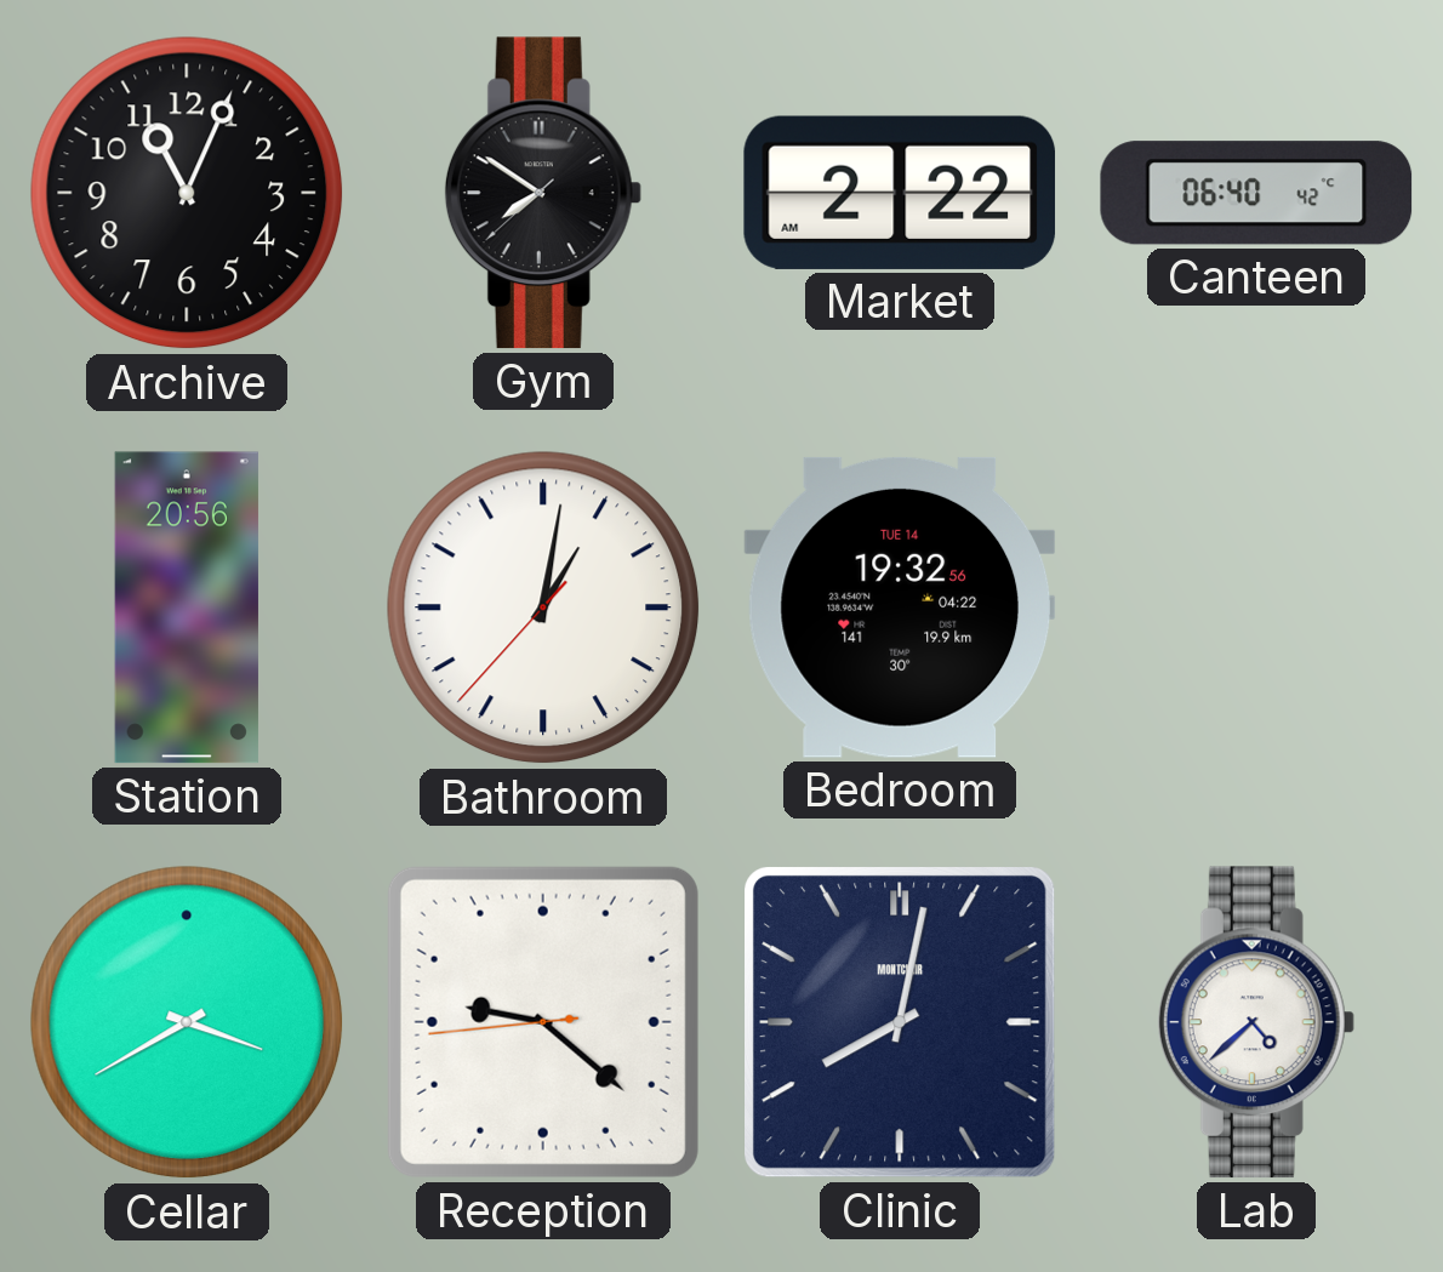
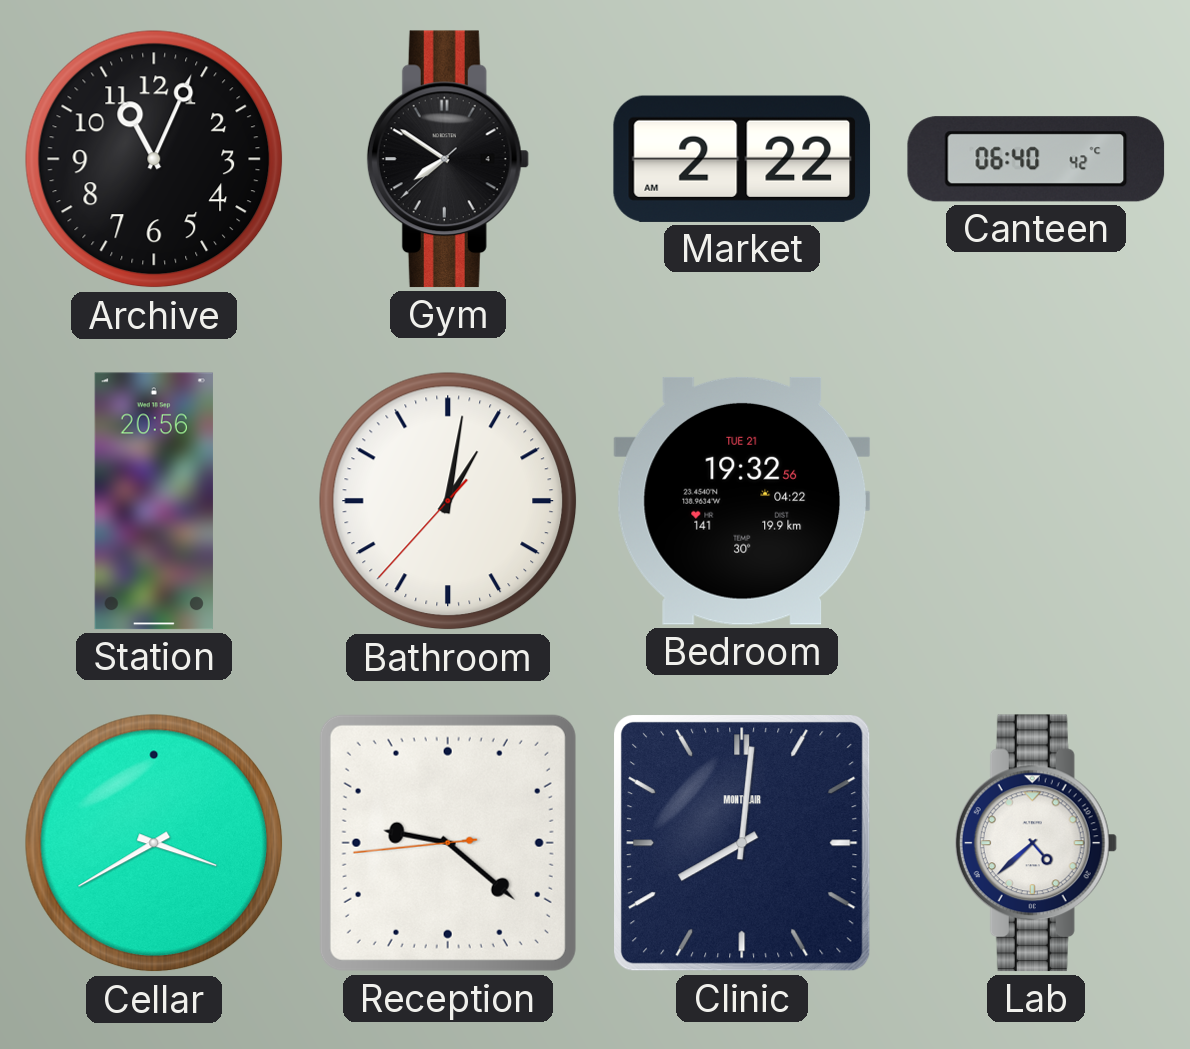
Bedroom date: TUE 14 -> TUE 21 (742, 501)
Clinic: 8:02 -> 8:01 (742, 843)
